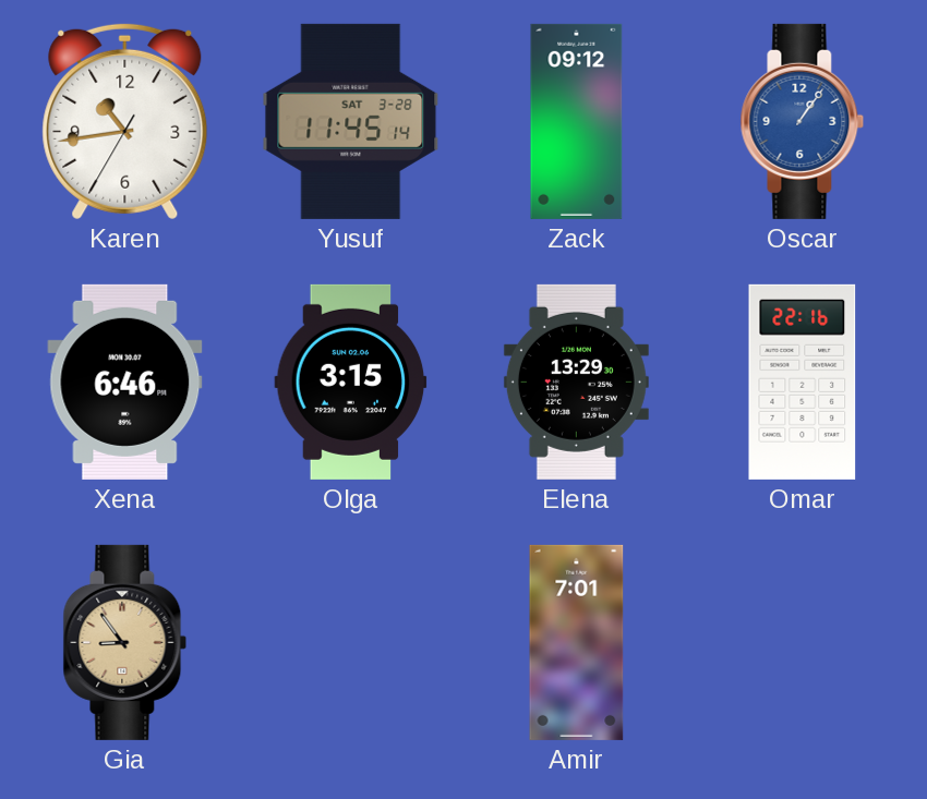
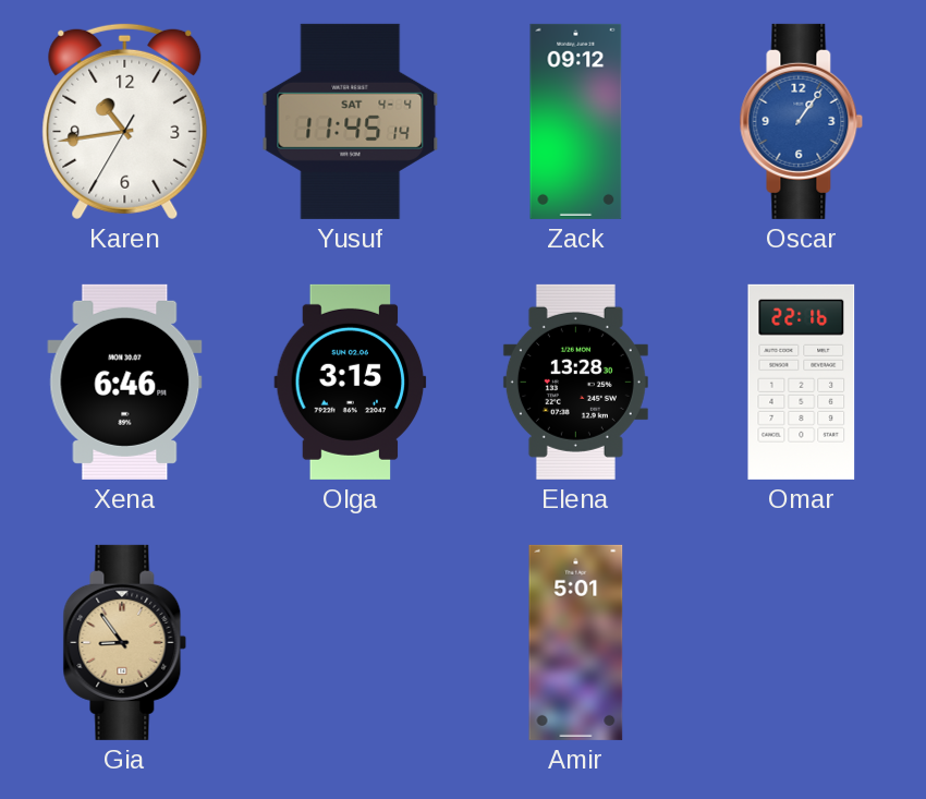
Yusuf date: SAT 3-28 -> SAT 4-4 (351, 121)
Elena: 13:29 -> 13:28 (575, 382)
Amir: 7:01 -> 5:01 (576, 642)
